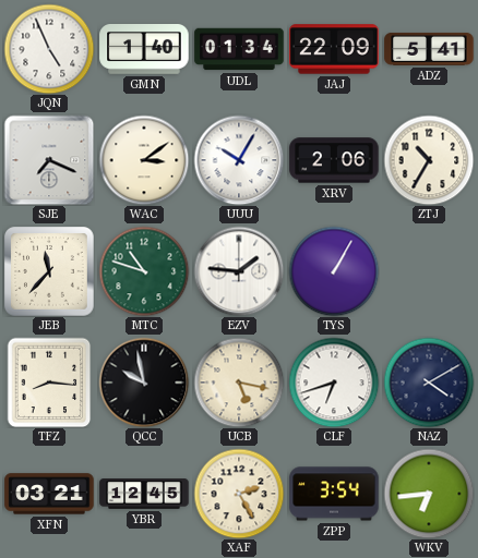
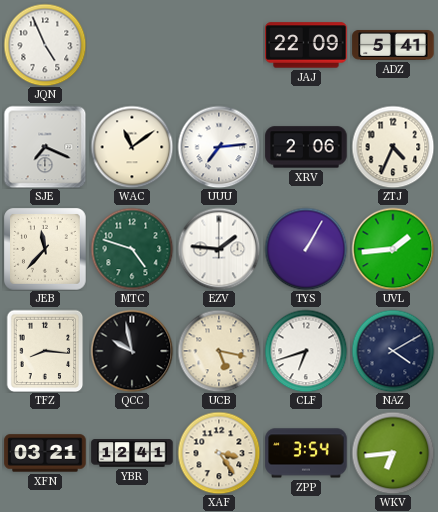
GMN: 1:40 -> none (144, 50)
UDL: 01:34 -> none (239, 49)
WAC: 3:09 -> 11:09 (132, 147)
UUU: 10:05 -> 7:14 (219, 147)
ZTJ: 10:35 -> 4:34 (393, 147)
MTC: 10:48 -> 4:48 (132, 249)
UVL: none -> 1:44 (393, 249)
YBR: 12:45 -> 12:41 (132, 453)
XAF: 2:25 -> 3:24 (219, 453)
